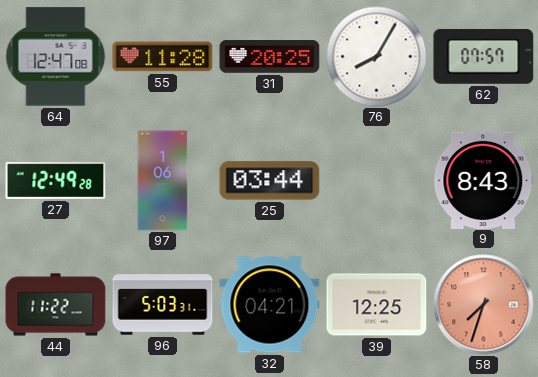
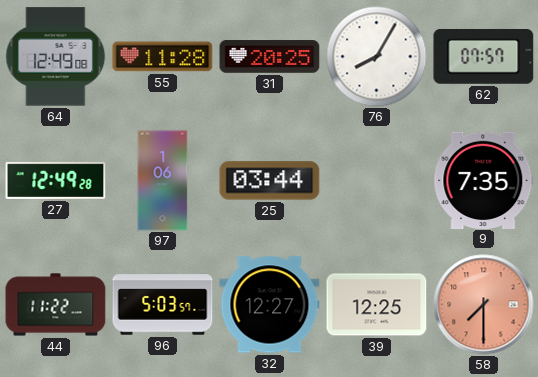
64: 12:47 -> 12:49 (55, 57)
9: 8:43 -> 7:35 (484, 180)
96: 5:03:31 -> 5:03:57 (163, 305)
32: 04:21 -> 12:27 (270, 305)
58: 7:33 -> 7:30 (484, 305)
